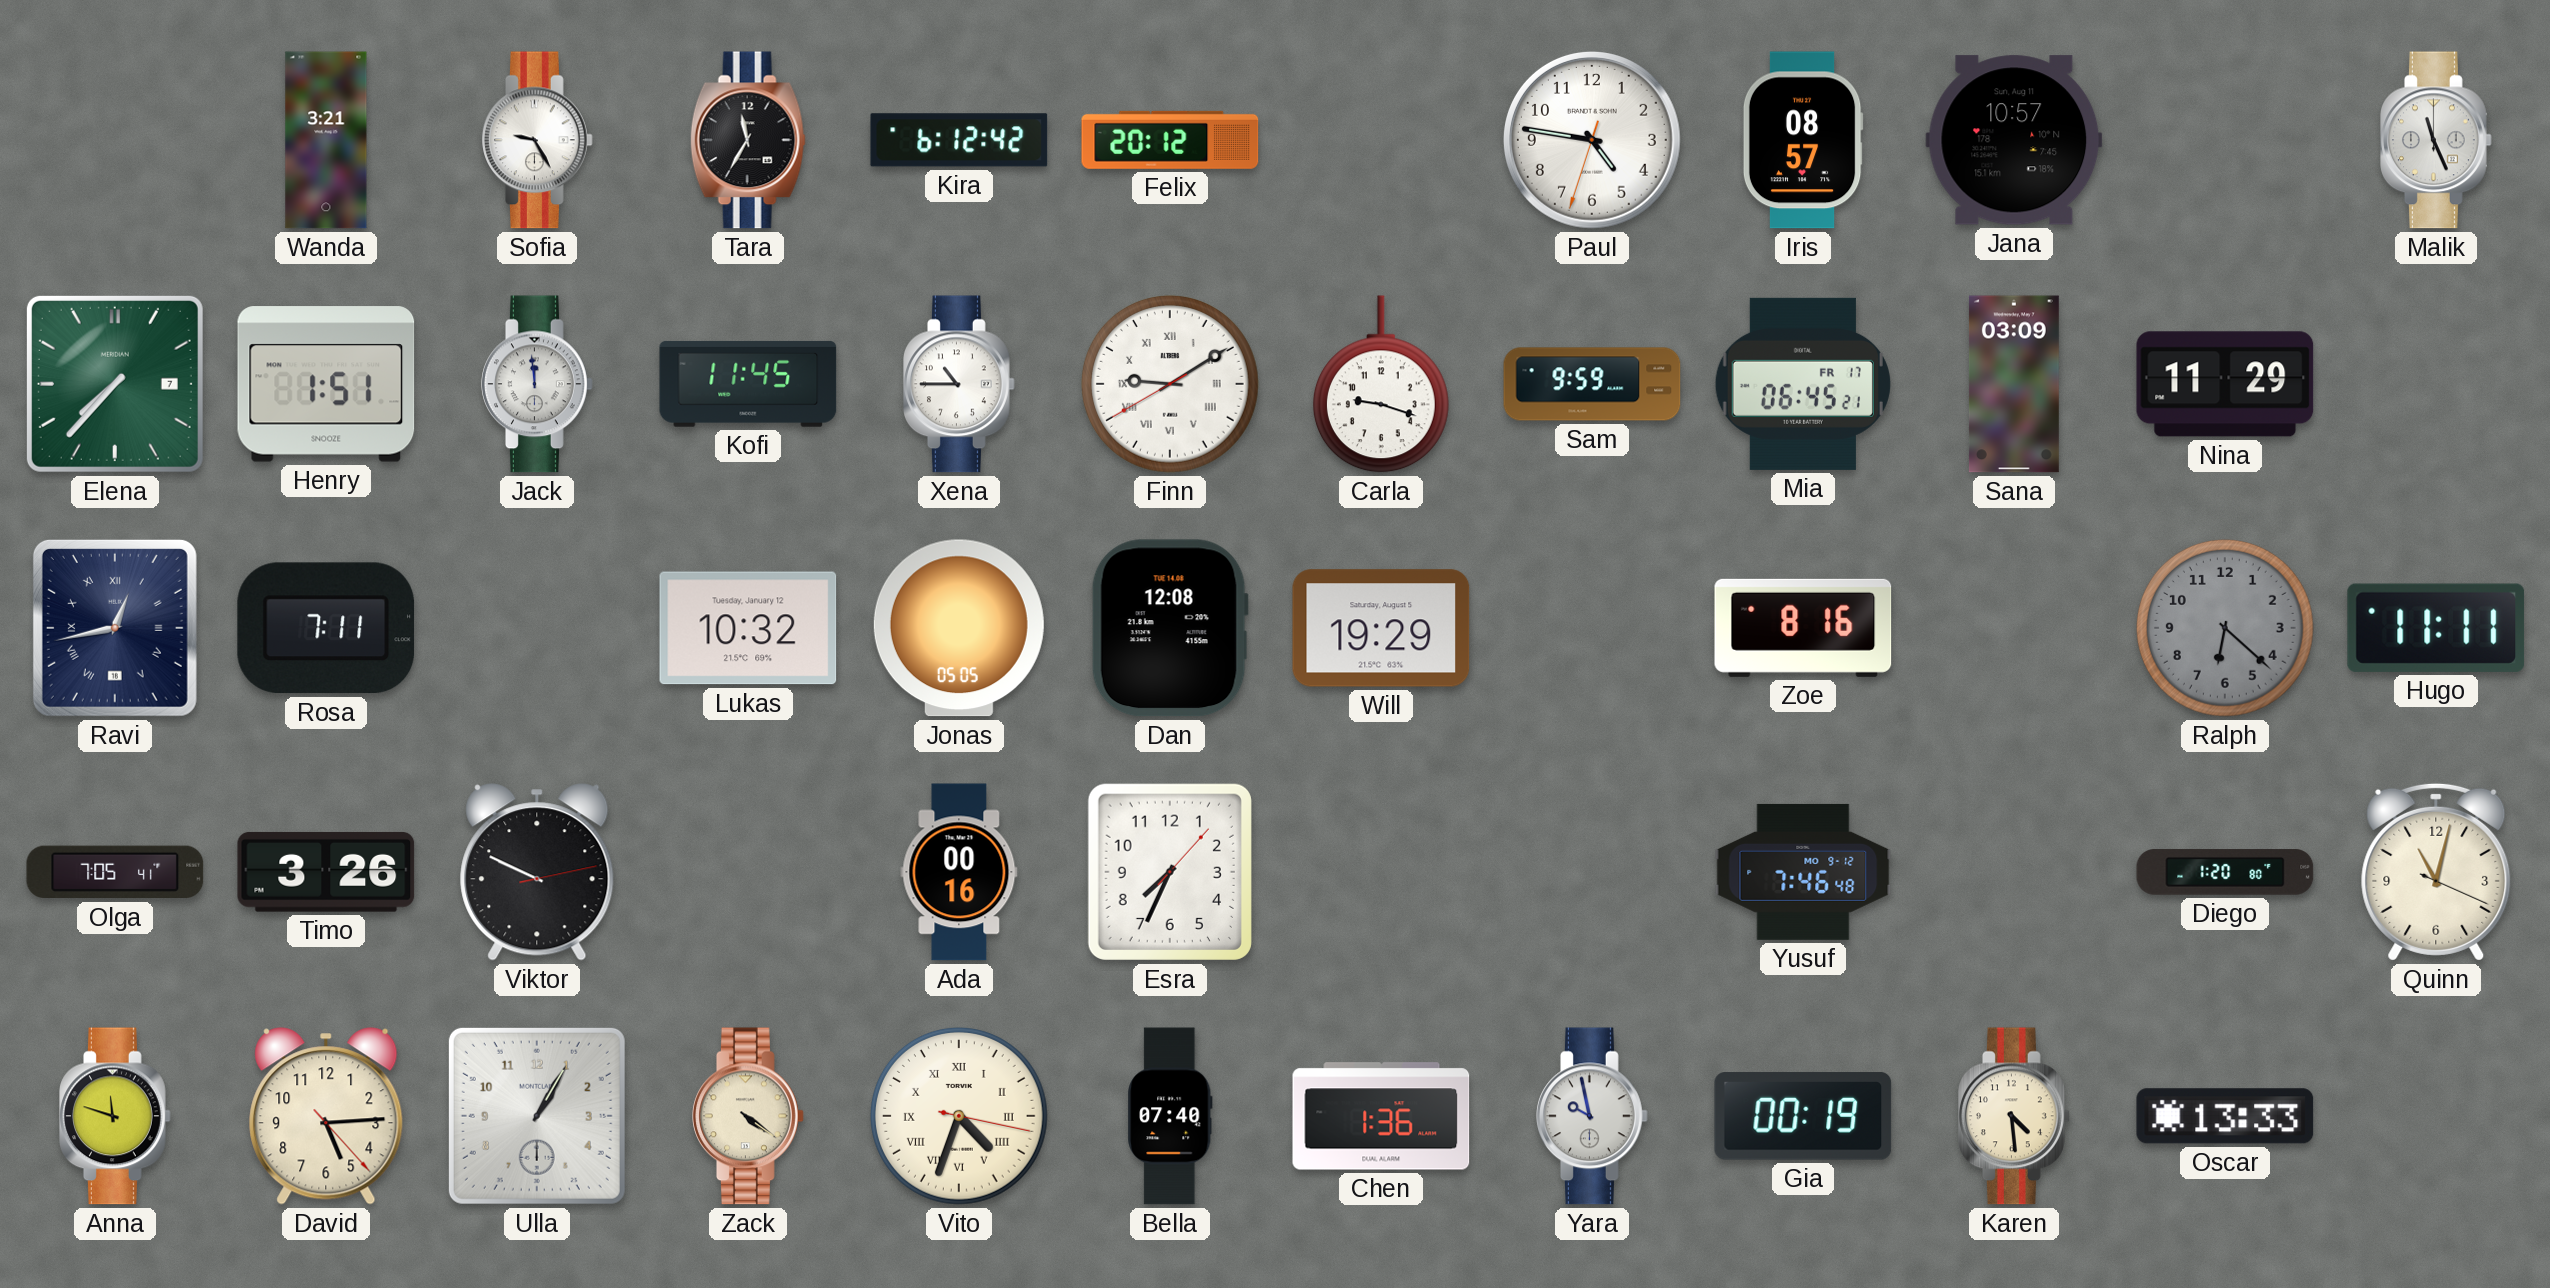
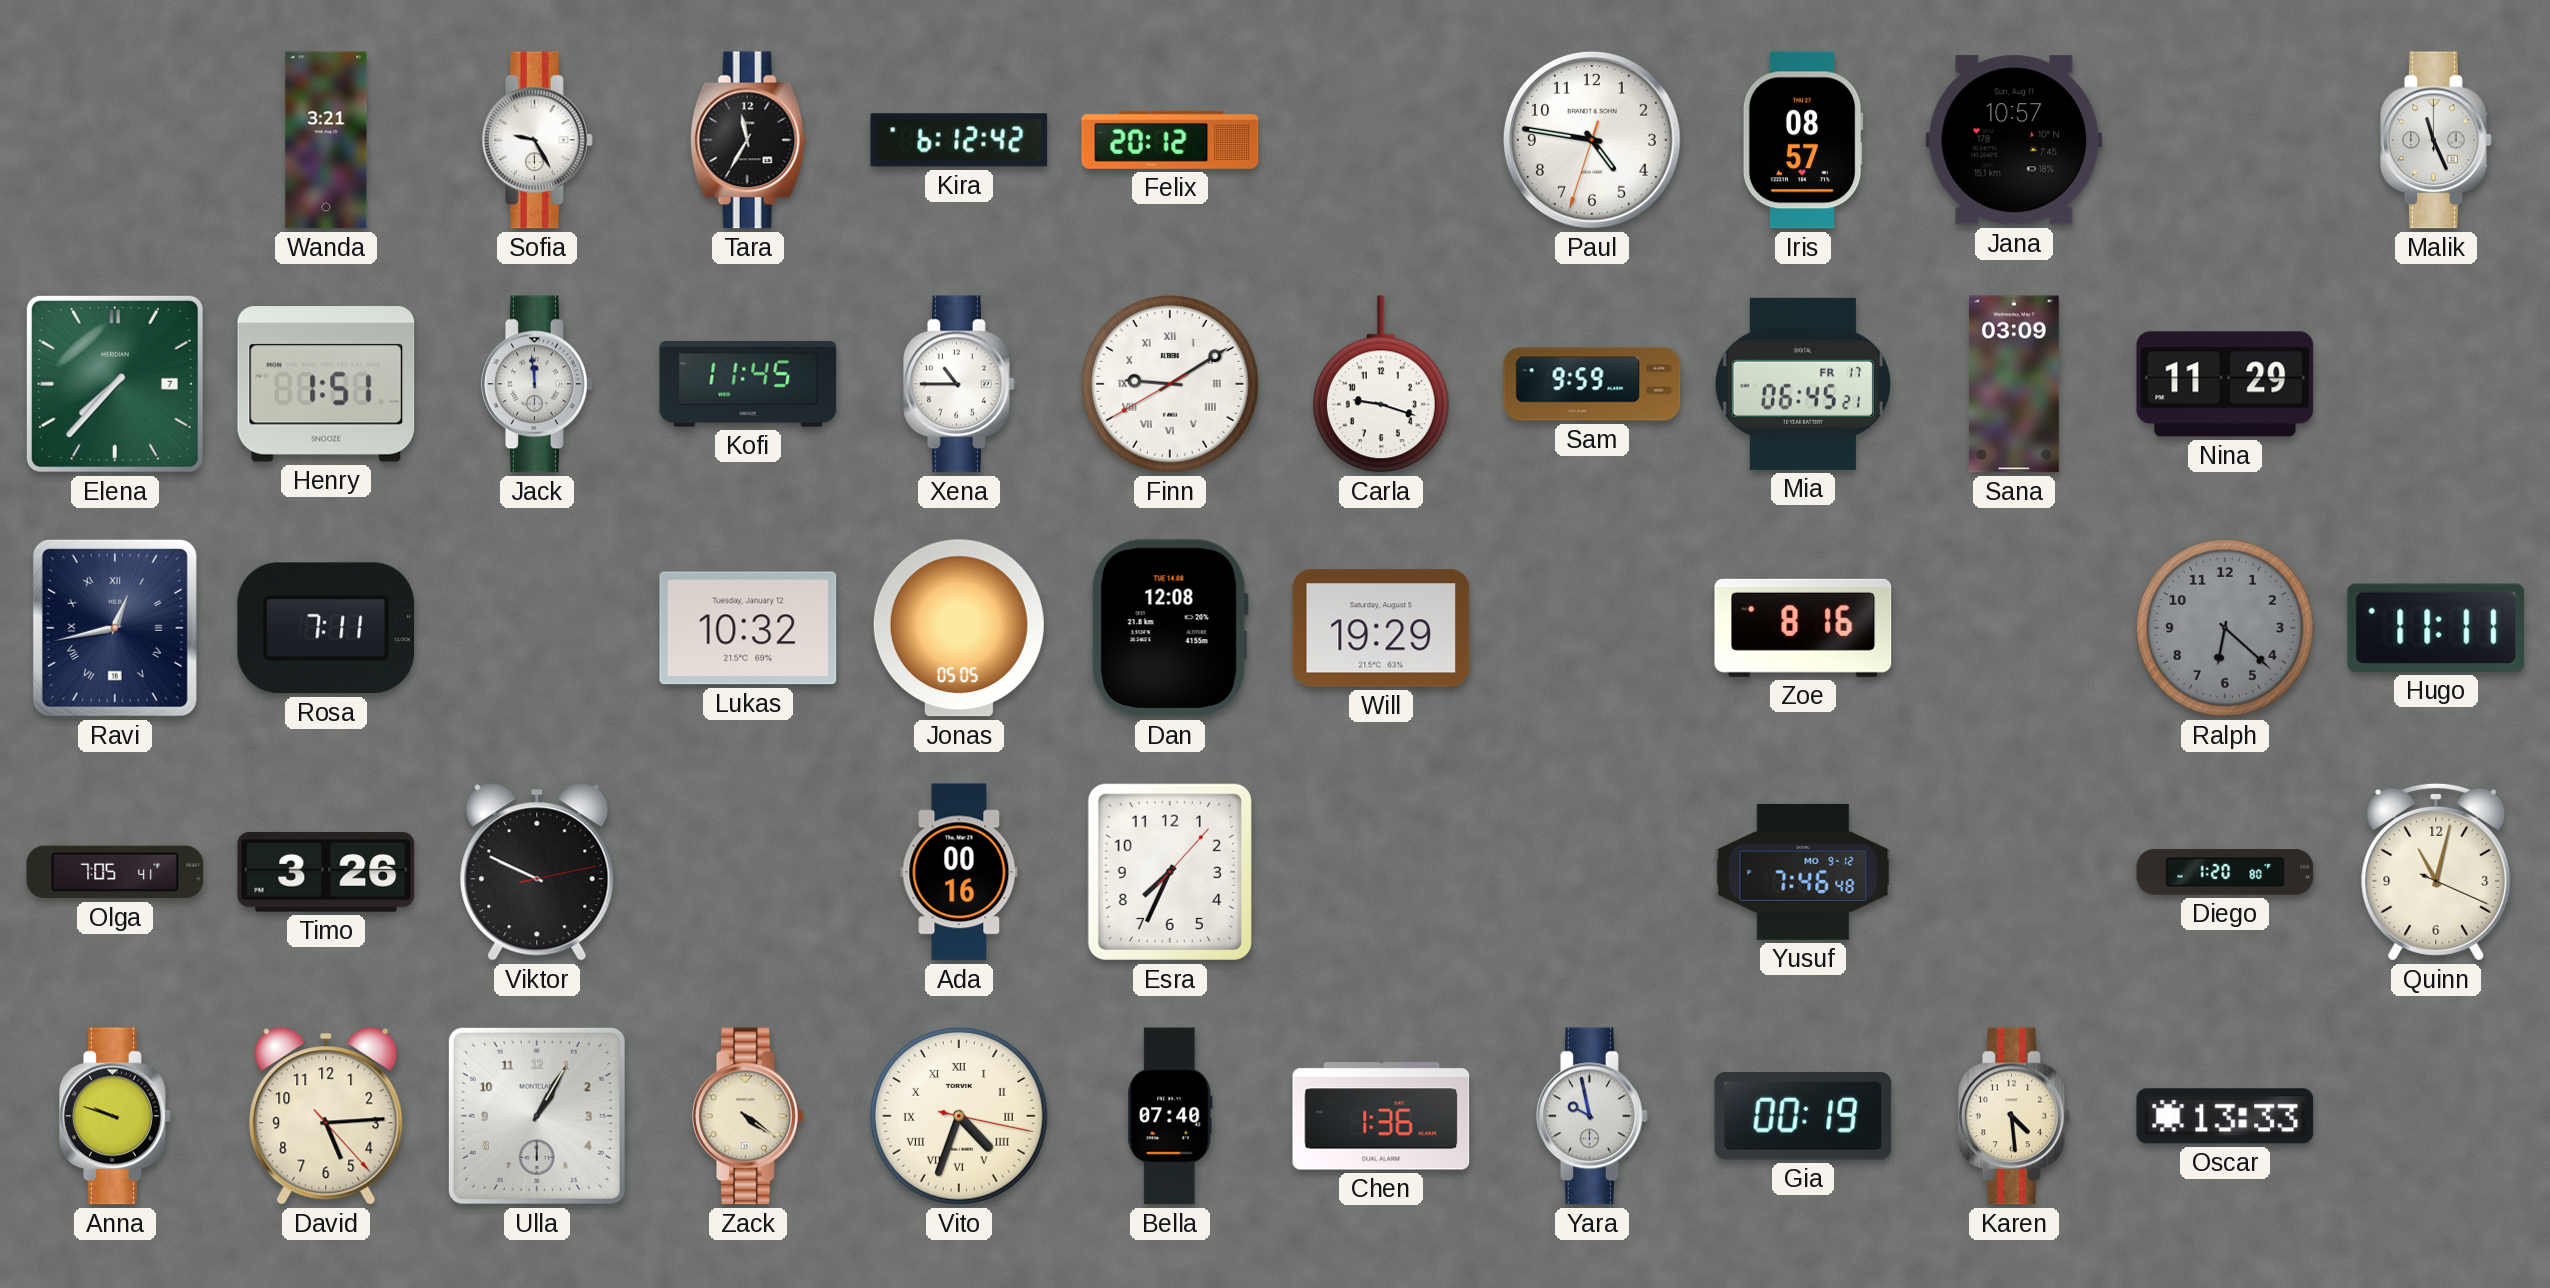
Anna: 11:48 -> 9:48 (116, 1116)
